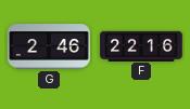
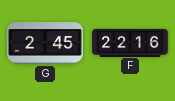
G: 2:46 -> 2:45 (45, 43)
